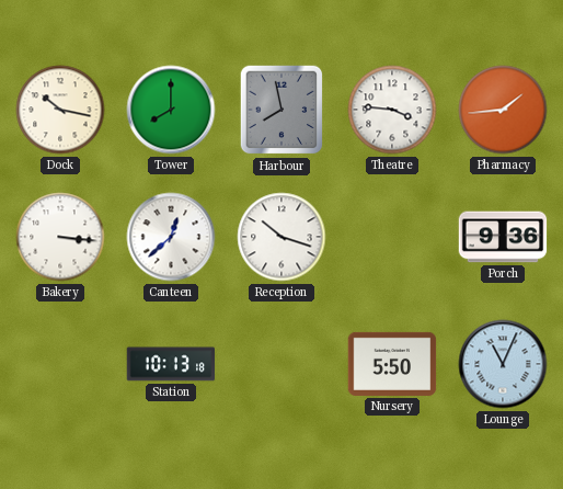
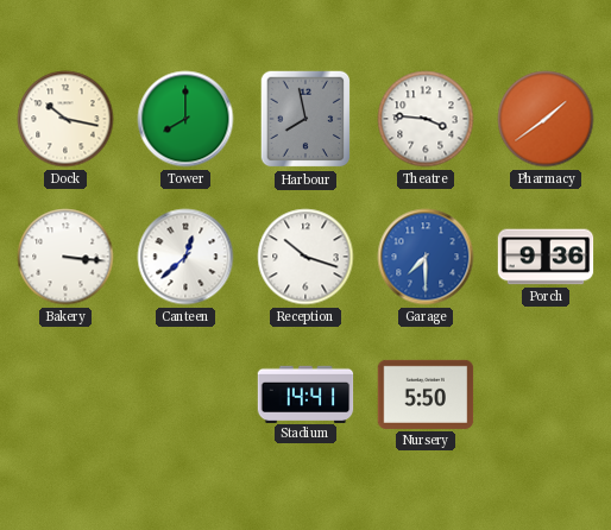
Pharmacy: 1:44 -> 1:39 (546, 119)
Garage: none -> 7:30 (426, 257)
Station: 10:13 -> none (171, 364)
Stadium: none -> 14:41 (305, 393)
Lounge: 11:04 -> none (503, 364)
